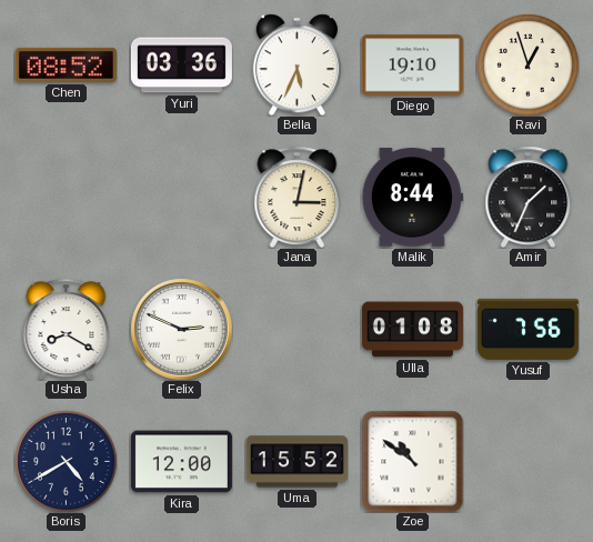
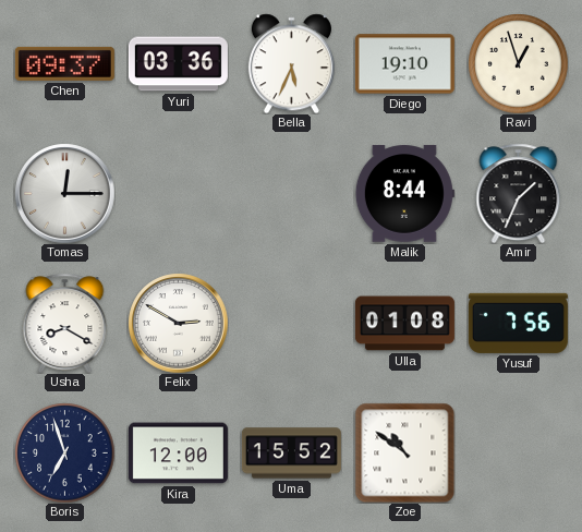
Chen: 08:52 -> 09:37 (64, 63)
Tomas: none -> 12:15 (64, 193)
Jana: 3:02 -> none (298, 197)
Felix: 2:49 -> 2:50 (178, 323)
Boris: 4:40 -> 6:57 (64, 452)
